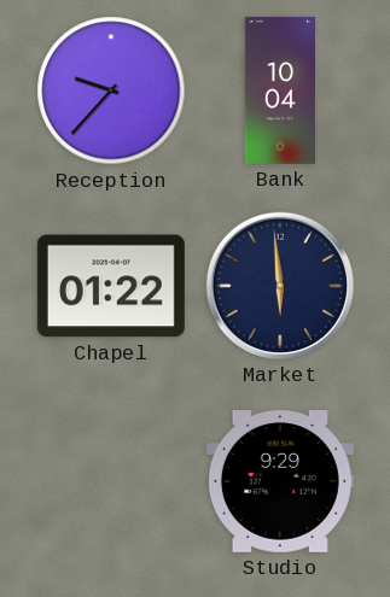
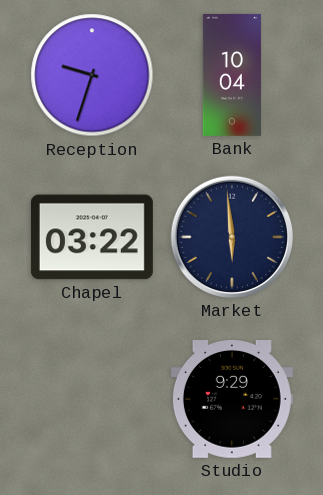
Reception: 9:37 -> 9:33 (92, 75)
Chapel: 01:22 -> 03:22 (92, 237)
